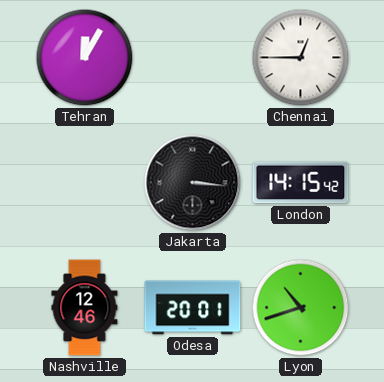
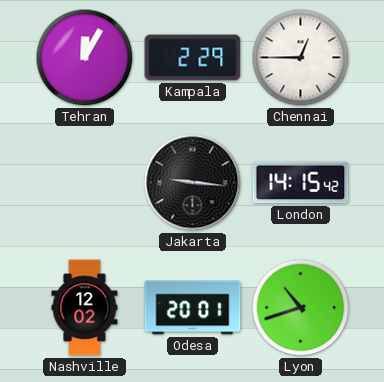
Kampala: none -> 2:29 (193, 58)
Jakarta: 3:16 -> 9:16 (193, 183)
Nashville: 12:46 -> 12:02 (85, 308)
